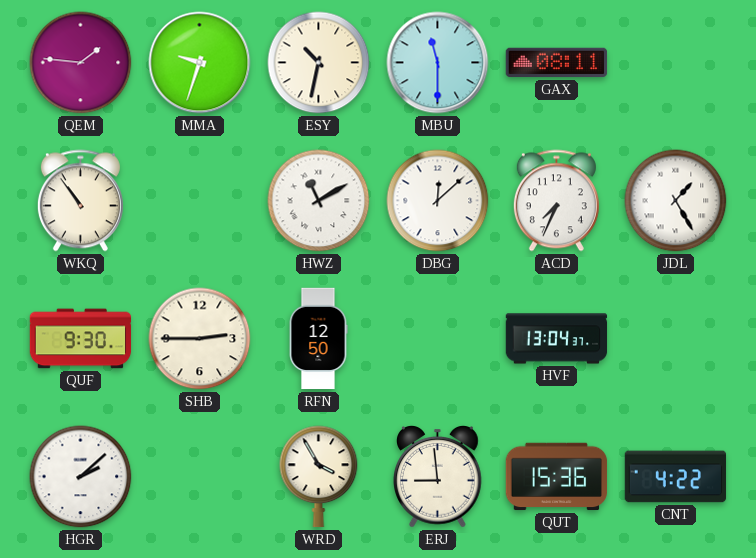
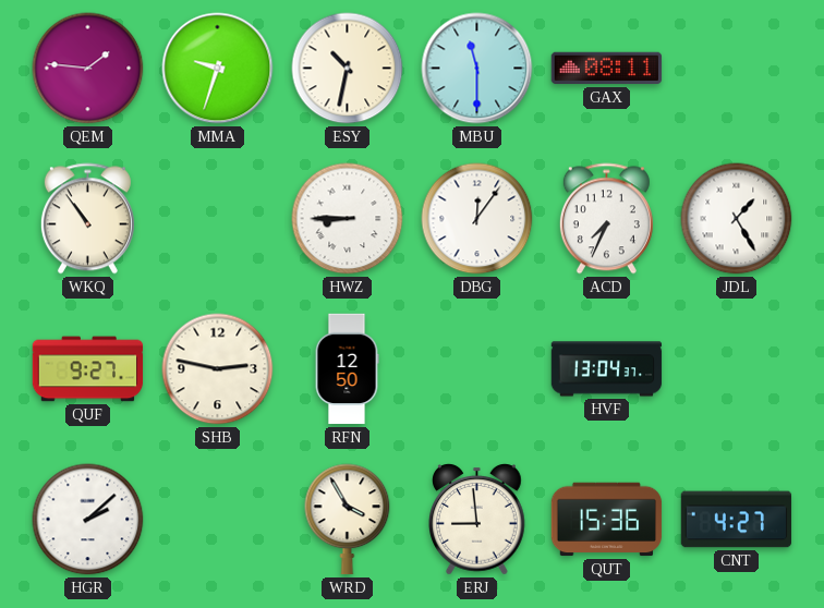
HWZ: 11:10 -> 8:45 (348, 219)
DBG: 12:08 -> 12:06 (477, 219)
QUF: 9:30 -> 9:27 (88, 369)
SHB: 2:45 -> 2:47 (218, 369)
CNT: 4:22 -> 4:27 (737, 520)
